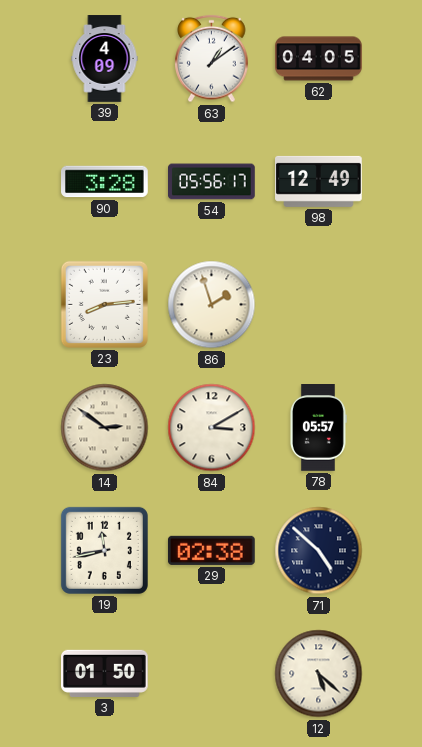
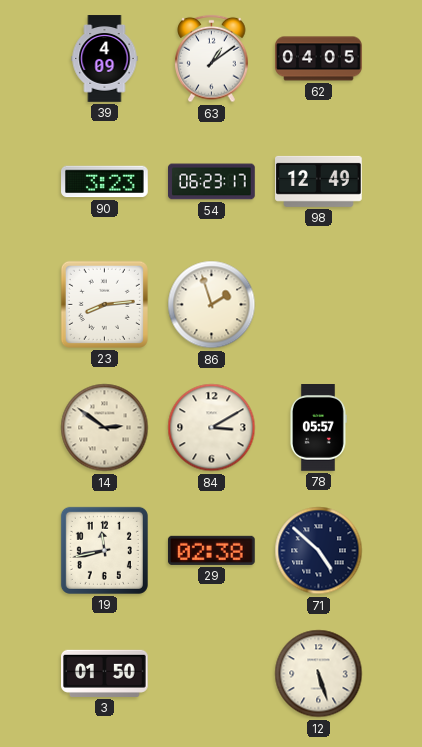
90: 3:28 -> 3:23 (105, 182)
54: 05:56 -> 06:23 (212, 182)
12: 5:22 -> 5:27 (319, 674)
